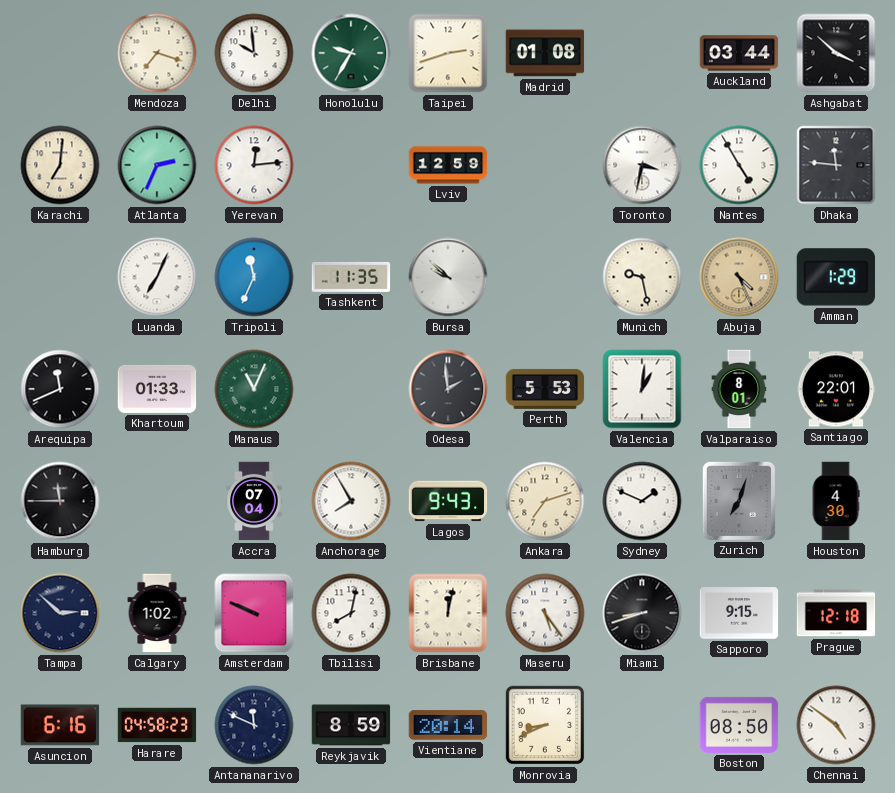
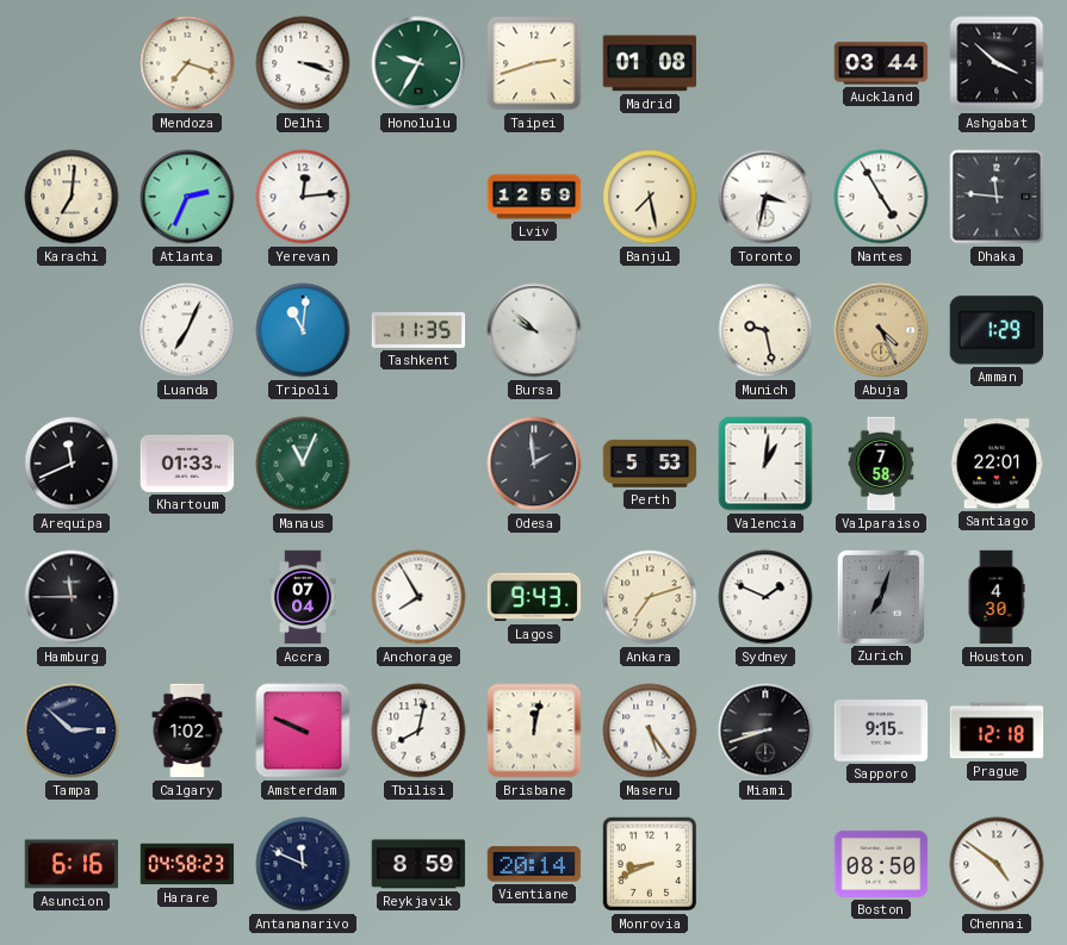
Delhi: 9:59 -> 3:18 (303, 63)
Banjul: none -> 7:28 (650, 197)
Tripoli: 11:34 -> 11:01 (303, 330)
Valparaiso: 8:01 -> 7:58 (881, 464)
